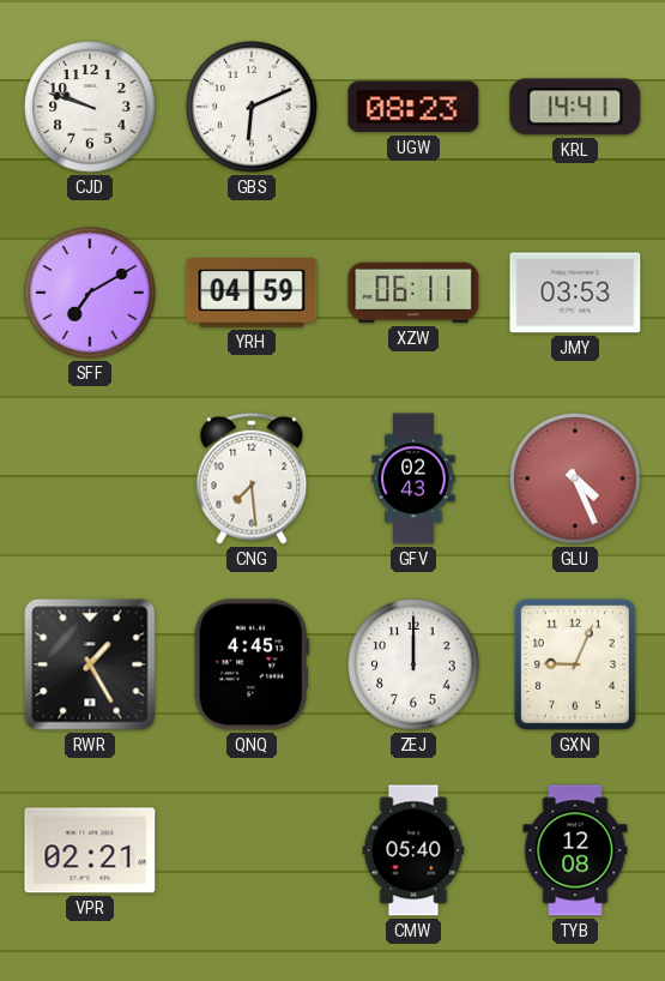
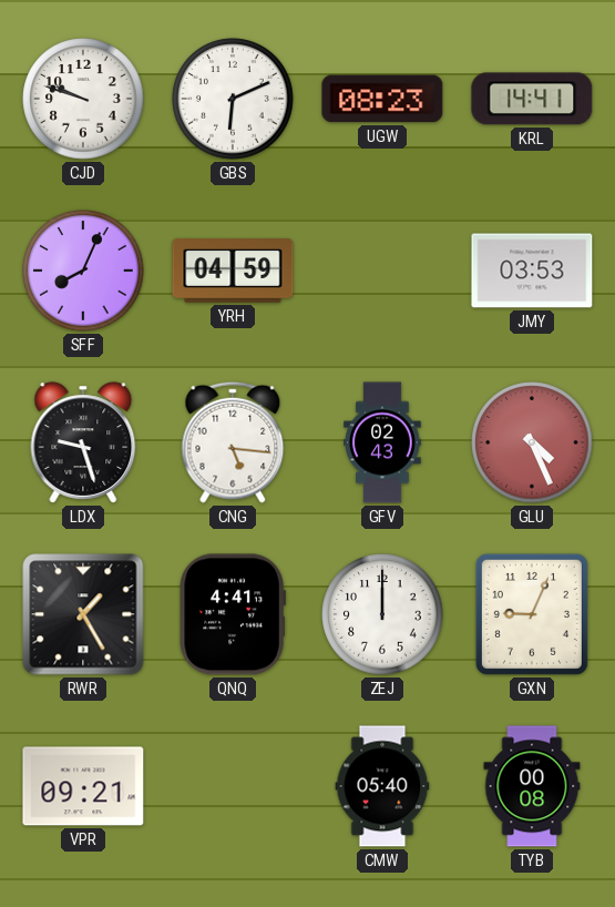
SFF: 7:10 -> 8:04 (83, 271)
XZW: 06:11 -> none (413, 293)
LDX: none -> 9:27 (83, 442)
CNG: 7:29 -> 5:16 (233, 442)
QNQ: 4:45 -> 4:41 (233, 614)
VPR: 02:21 -> 09:21 (83, 786)
TYB: 12:08 -> 00:08 (532, 786)
